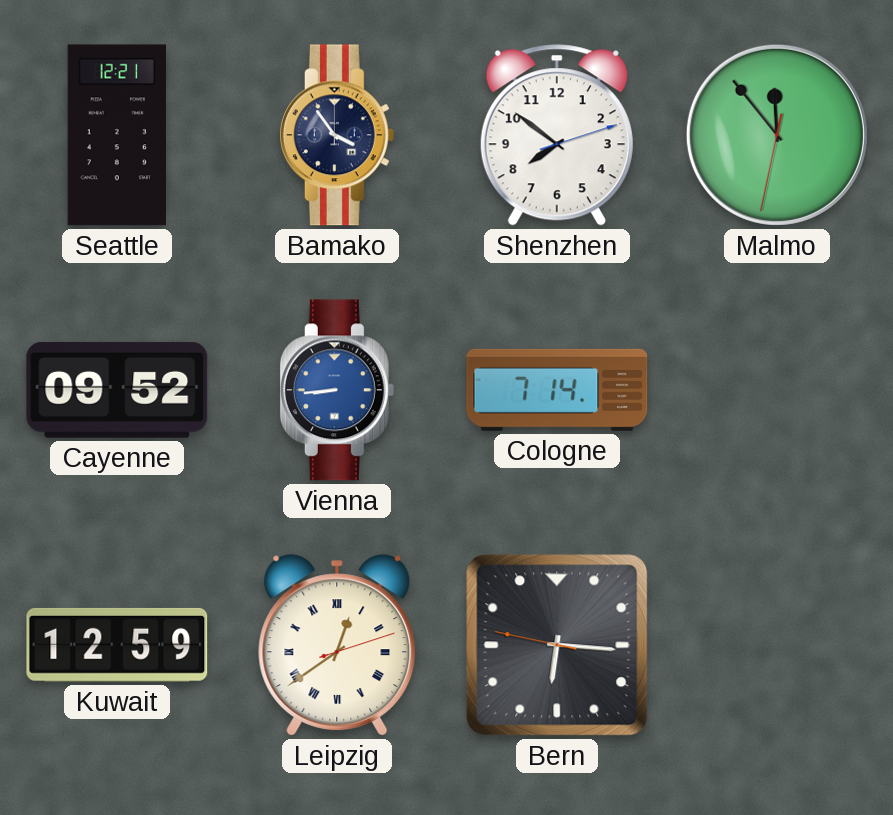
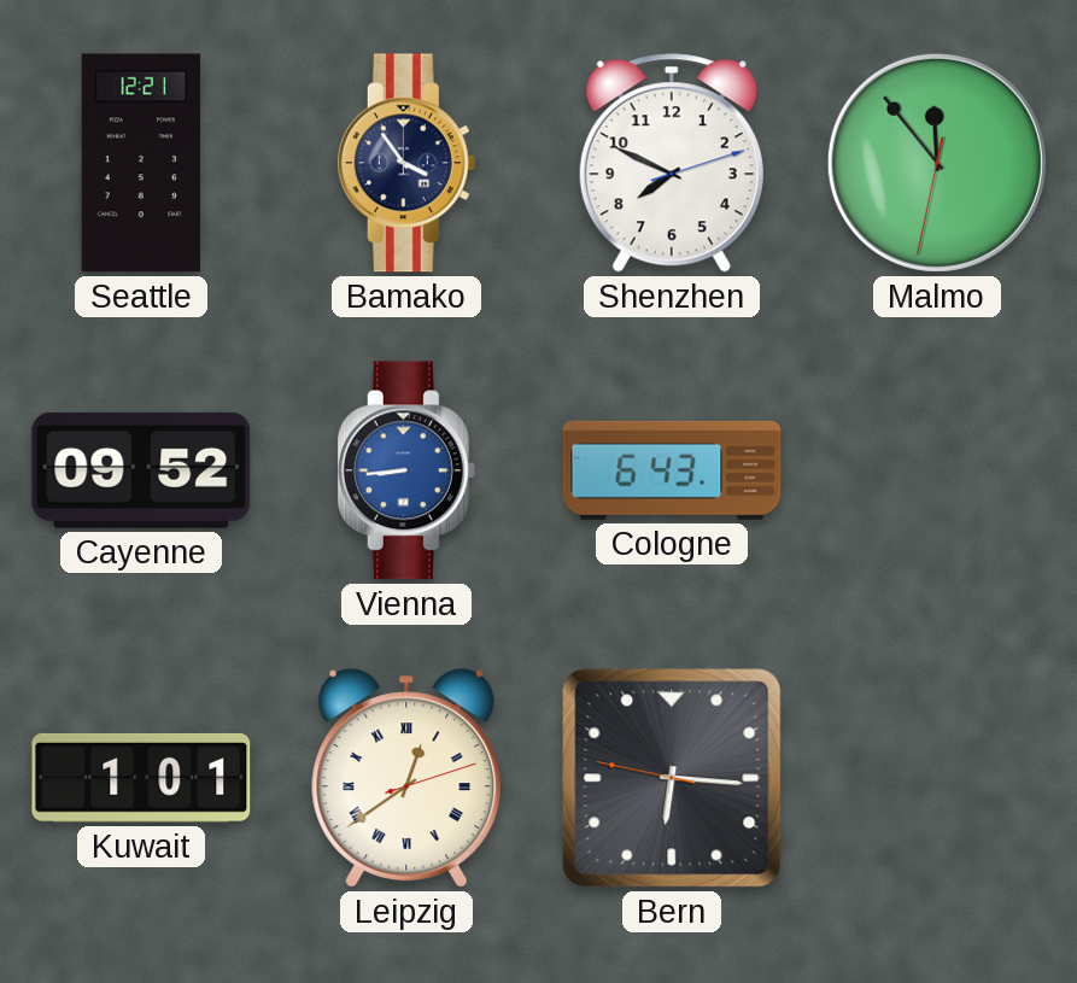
Shenzhen: 7:51 -> 7:49 (672, 163)
Cologne: 7:14 -> 6:43 (672, 470)
Kuwait: 12:59 -> 1:01 (141, 778)
